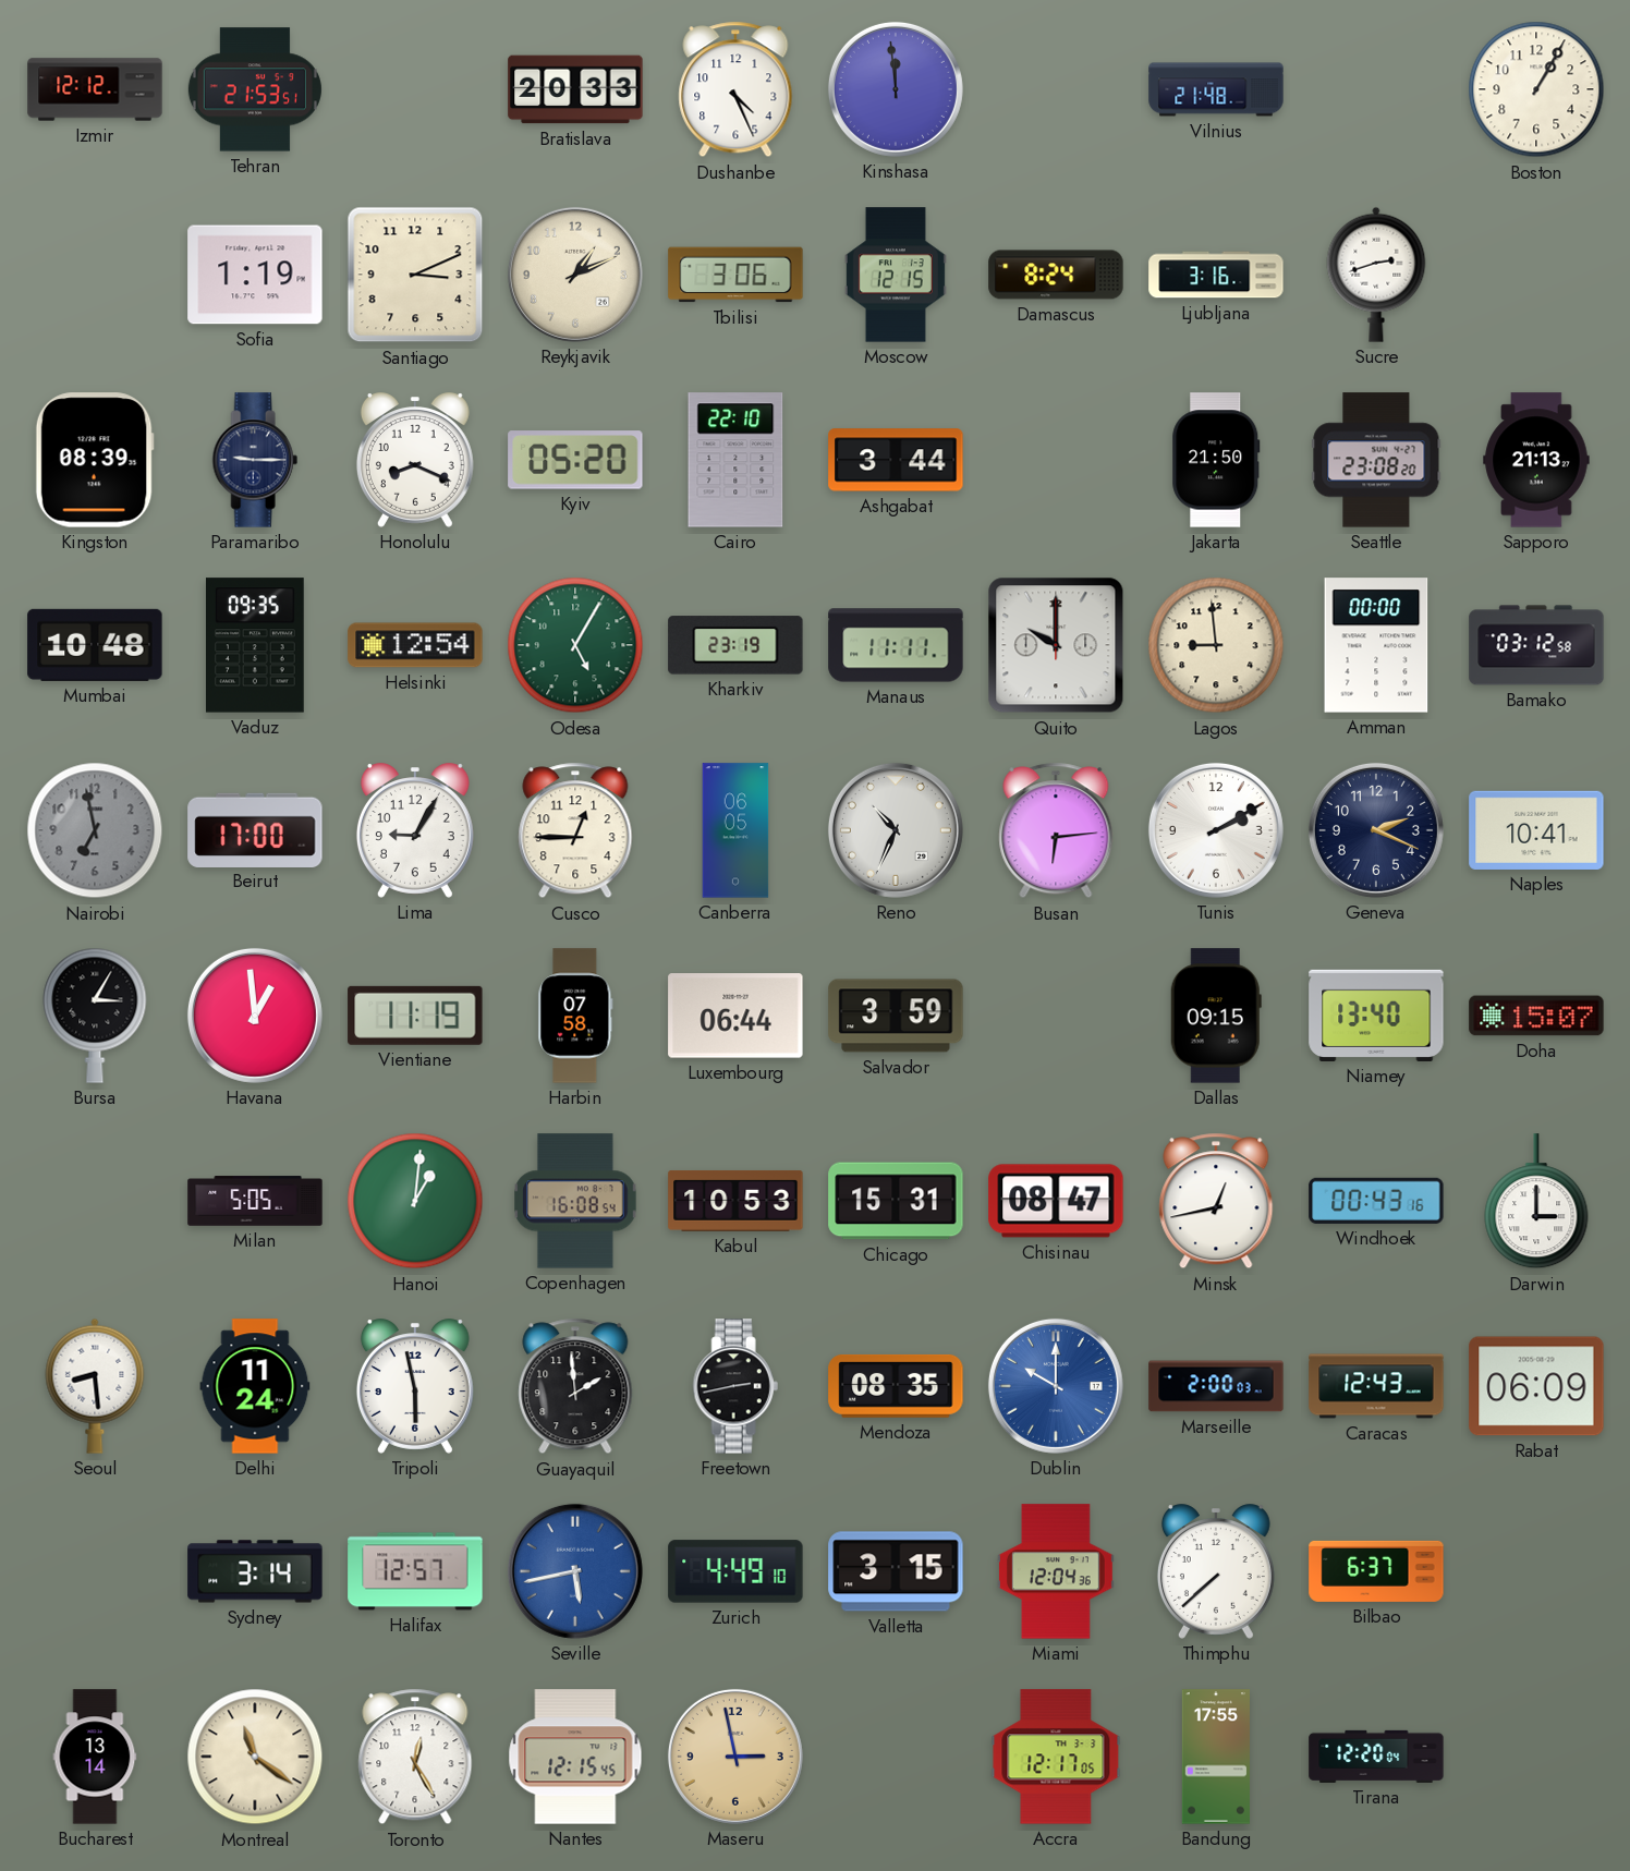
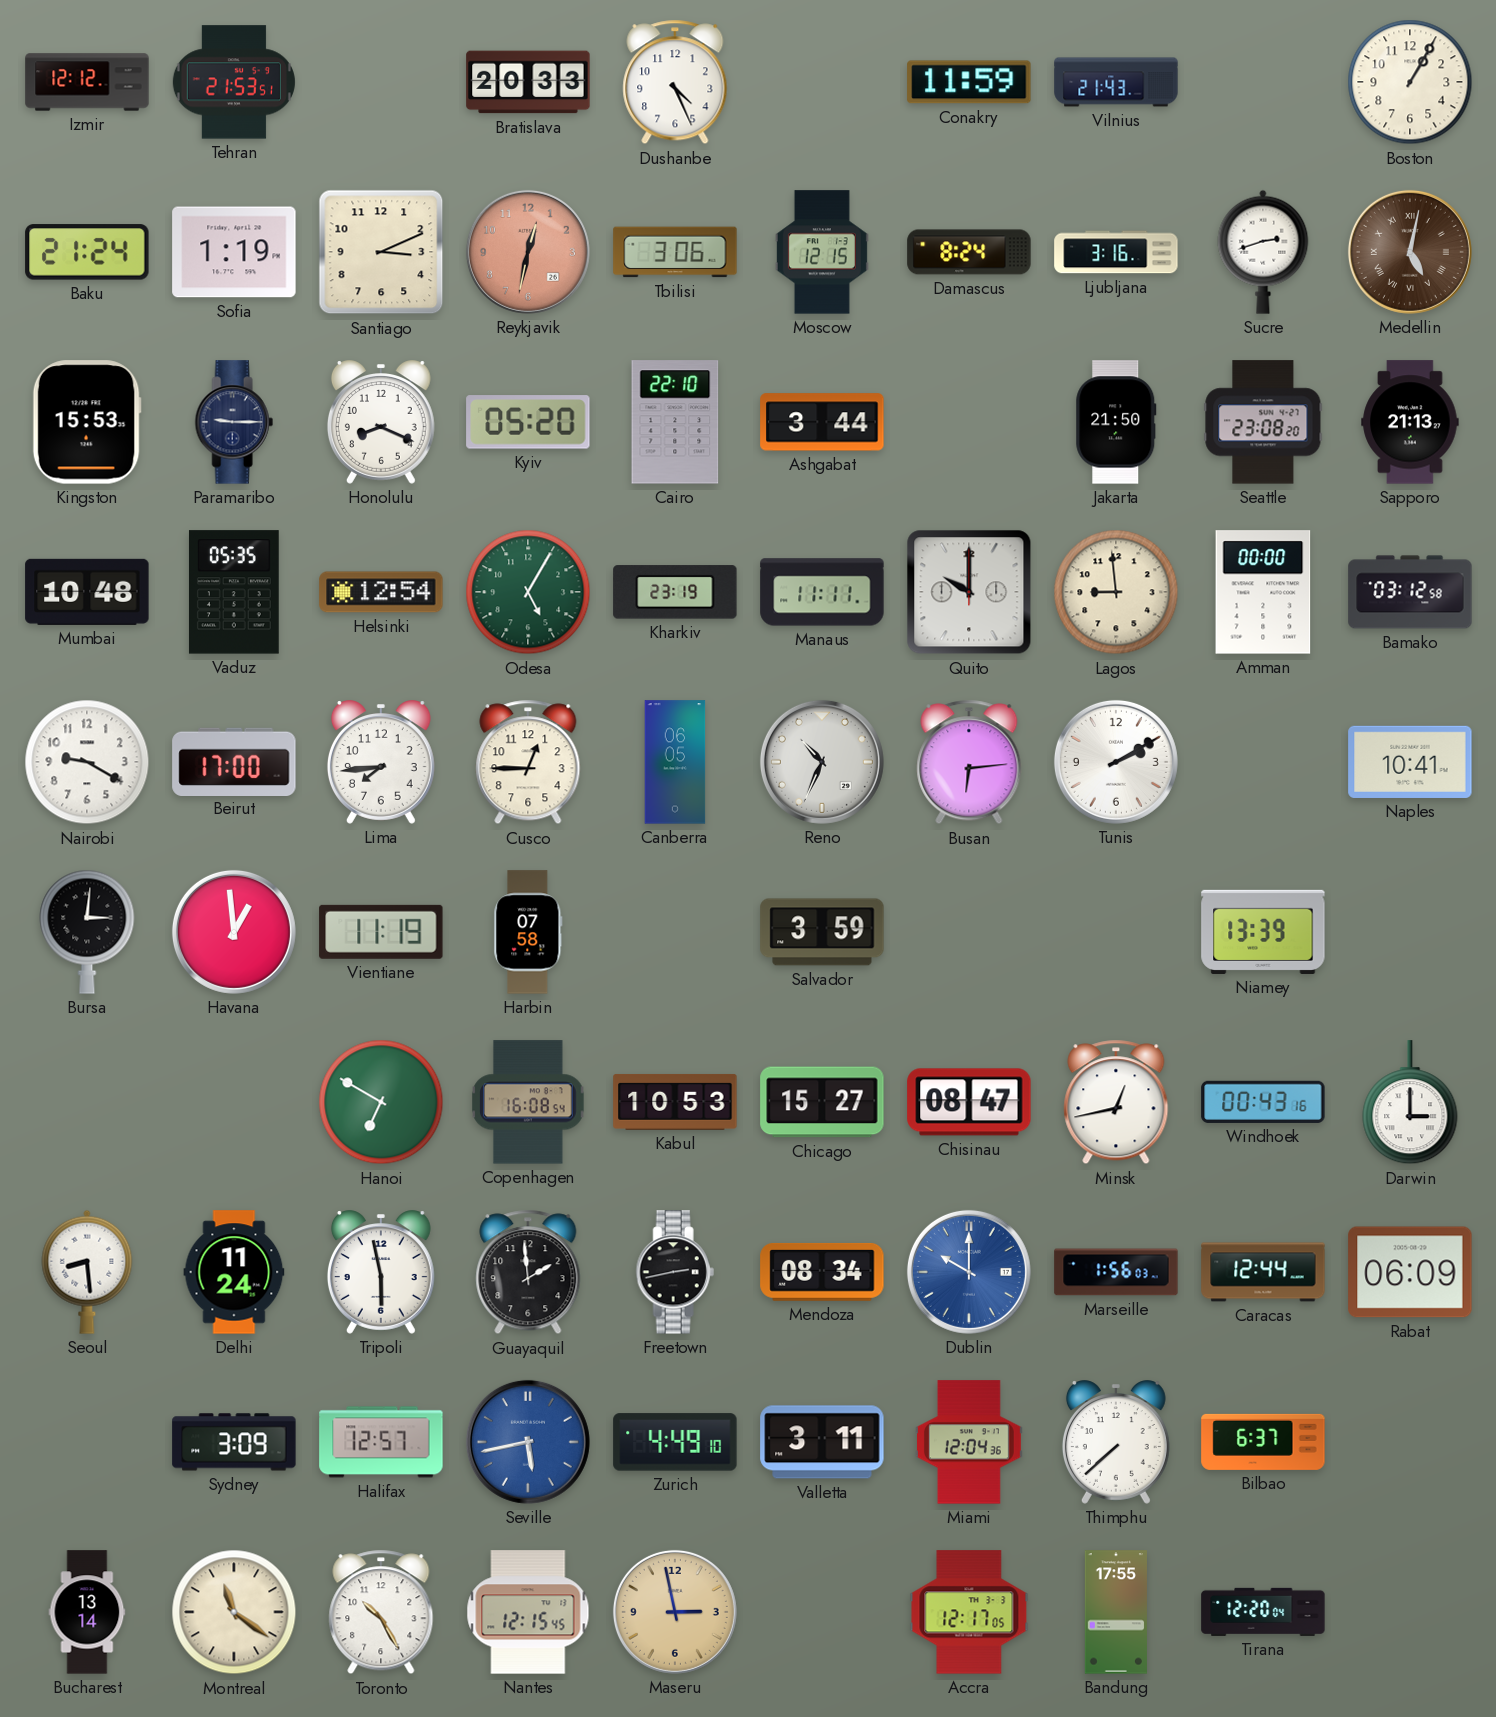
Kinshasa: 11:59 -> none (896, 89)
Conakry: none -> 11:59 (969, 82)
Vilnius: 21:48 -> 21:43 (1116, 82)
Baku: none -> 21:24 (87, 252)
Reykjavik: 1:11 -> 12:32 (528, 252)
Reykjavik dial: cream -> salmon (528, 252)
Medellin: none -> 5:02 (1410, 252)
Kingston: 08:39 -> 15:53 (87, 422)
Vaduz: 09:35 -> 05:35 (234, 592)
Nairobi: 6:58 -> 9:20 (87, 762)
Nairobi dial: grey -> white (87, 762)
Lima: 9:05 -> 7:44 (381, 762)
Geneva: 2:19 -> none (1376, 830)
Bursa: 3:05 -> 3:01 (87, 932)
Luxembourg: 06:44 -> none (735, 1016)
Dallas: 09:15 -> none (1216, 1016)
Niamey: 13:40 -> 13:39 (1263, 932)
Doha: 15:07 -> none (1536, 1016)
Milan: 5:05 -> none (255, 1201)
Hanoi: 1:01 -> 6:50 (381, 1102)
Chicago: 15:31 -> 15:27 (822, 1102)
Mendoza: 08:35 -> 08:34 (822, 1272)
Marseille: 2:00 -> 1:56 (1116, 1272)
Caracas: 12:43 -> 12:44 (1263, 1272)
Sydney: 3:14 -> 3:09 (234, 1442)
Valletta: 3:15 -> 3:11 (822, 1442)
Toronto: 12:25 -> 10:25 (381, 1612)
